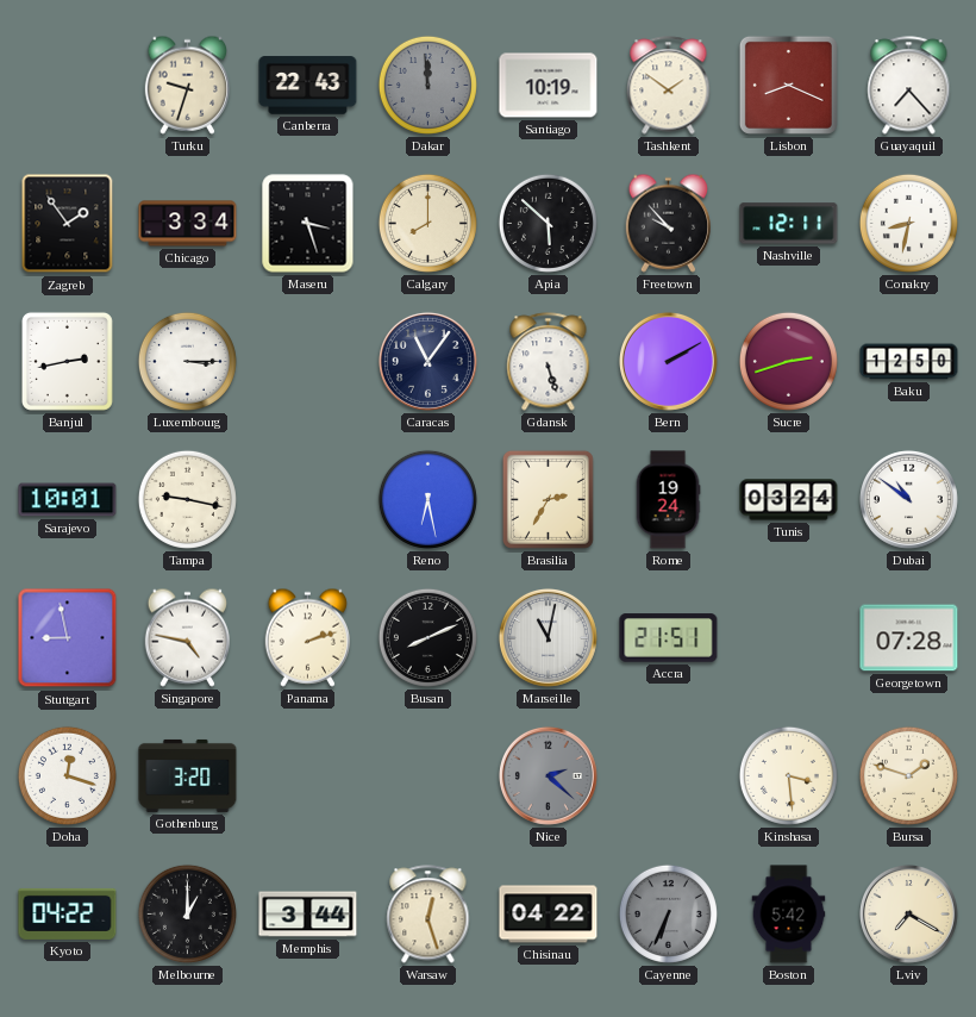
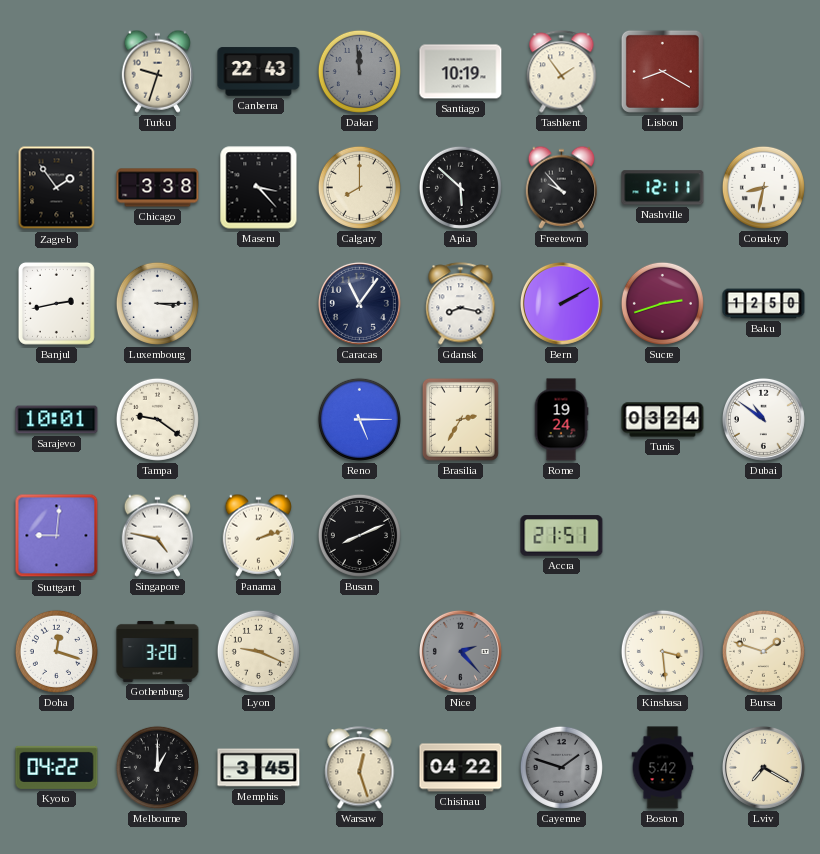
Tashkent: 1:51 -> 1:54 (562, 72)
Lisbon: 8:19 -> 8:20 (662, 71)
Guayaquil: 7:23 -> none (909, 86)
Chicago: 3:34 -> 3:38 (158, 188)
Maseru: 3:27 -> 3:23 (259, 188)
Gdansk: 5:27 -> 8:17 (461, 304)
Tampa: 9:17 -> 9:21 (157, 419)
Reno: 6:28 -> 5:15 (359, 419)
Stuttgart: 8:58 -> 9:01 (57, 536)
Marseille: 11:02 -> none (548, 637)
Georgetown: 07:28 -> none (909, 638)
Lyon: none -> 9:19 (258, 651)
Nice: 2:22 -> 2:23 (460, 651)
Memphis: 3:44 -> 3:45 (259, 768)
Cayenne: 6:34 -> 1:48 (561, 767)
